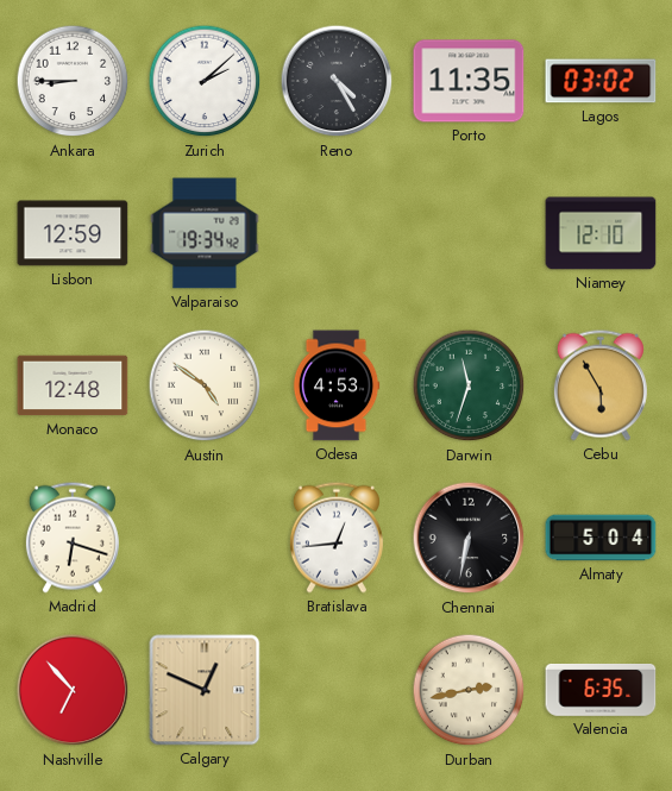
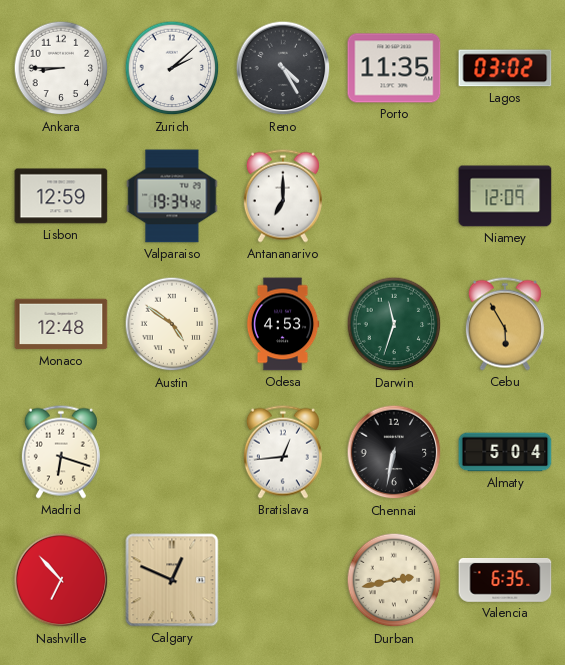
Antananarivo: none -> 7:00 (283, 196)
Niamey: 12:10 -> 12:09 (505, 196)
